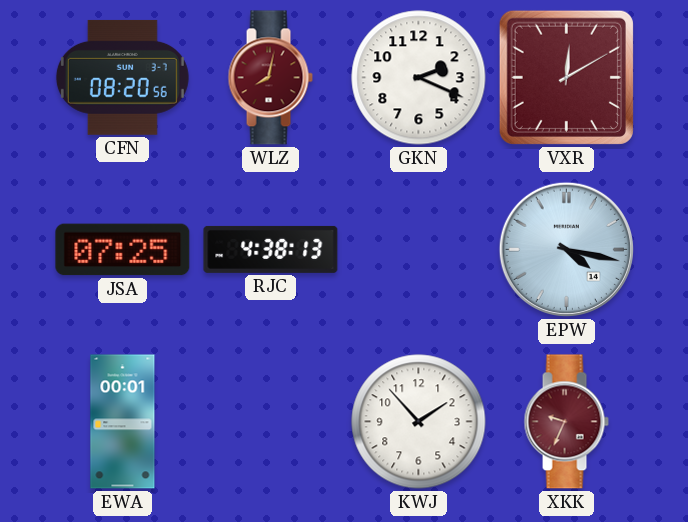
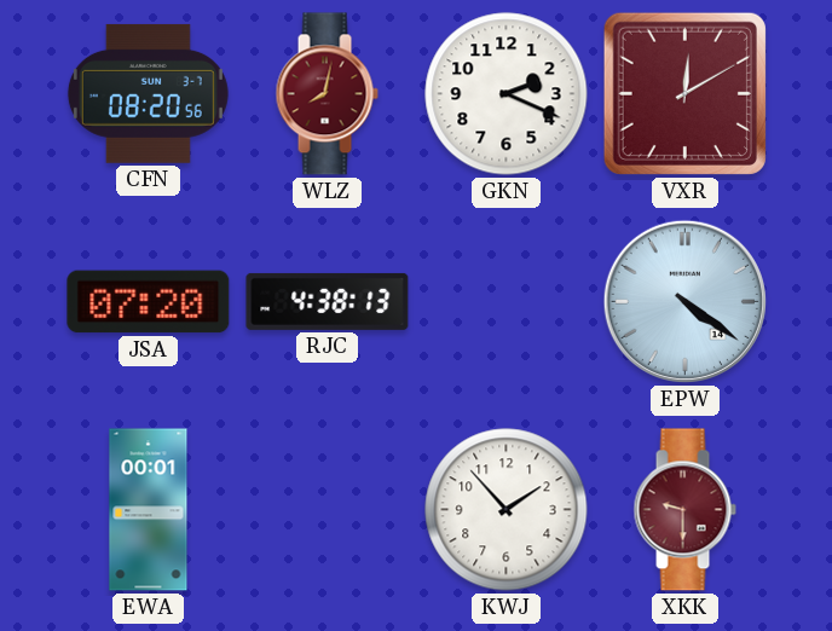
JSA: 07:25 -> 07:20 (149, 302)
EPW: 4:17 -> 4:21 (684, 301)
XKK: 9:34 -> 9:30 (684, 510)
